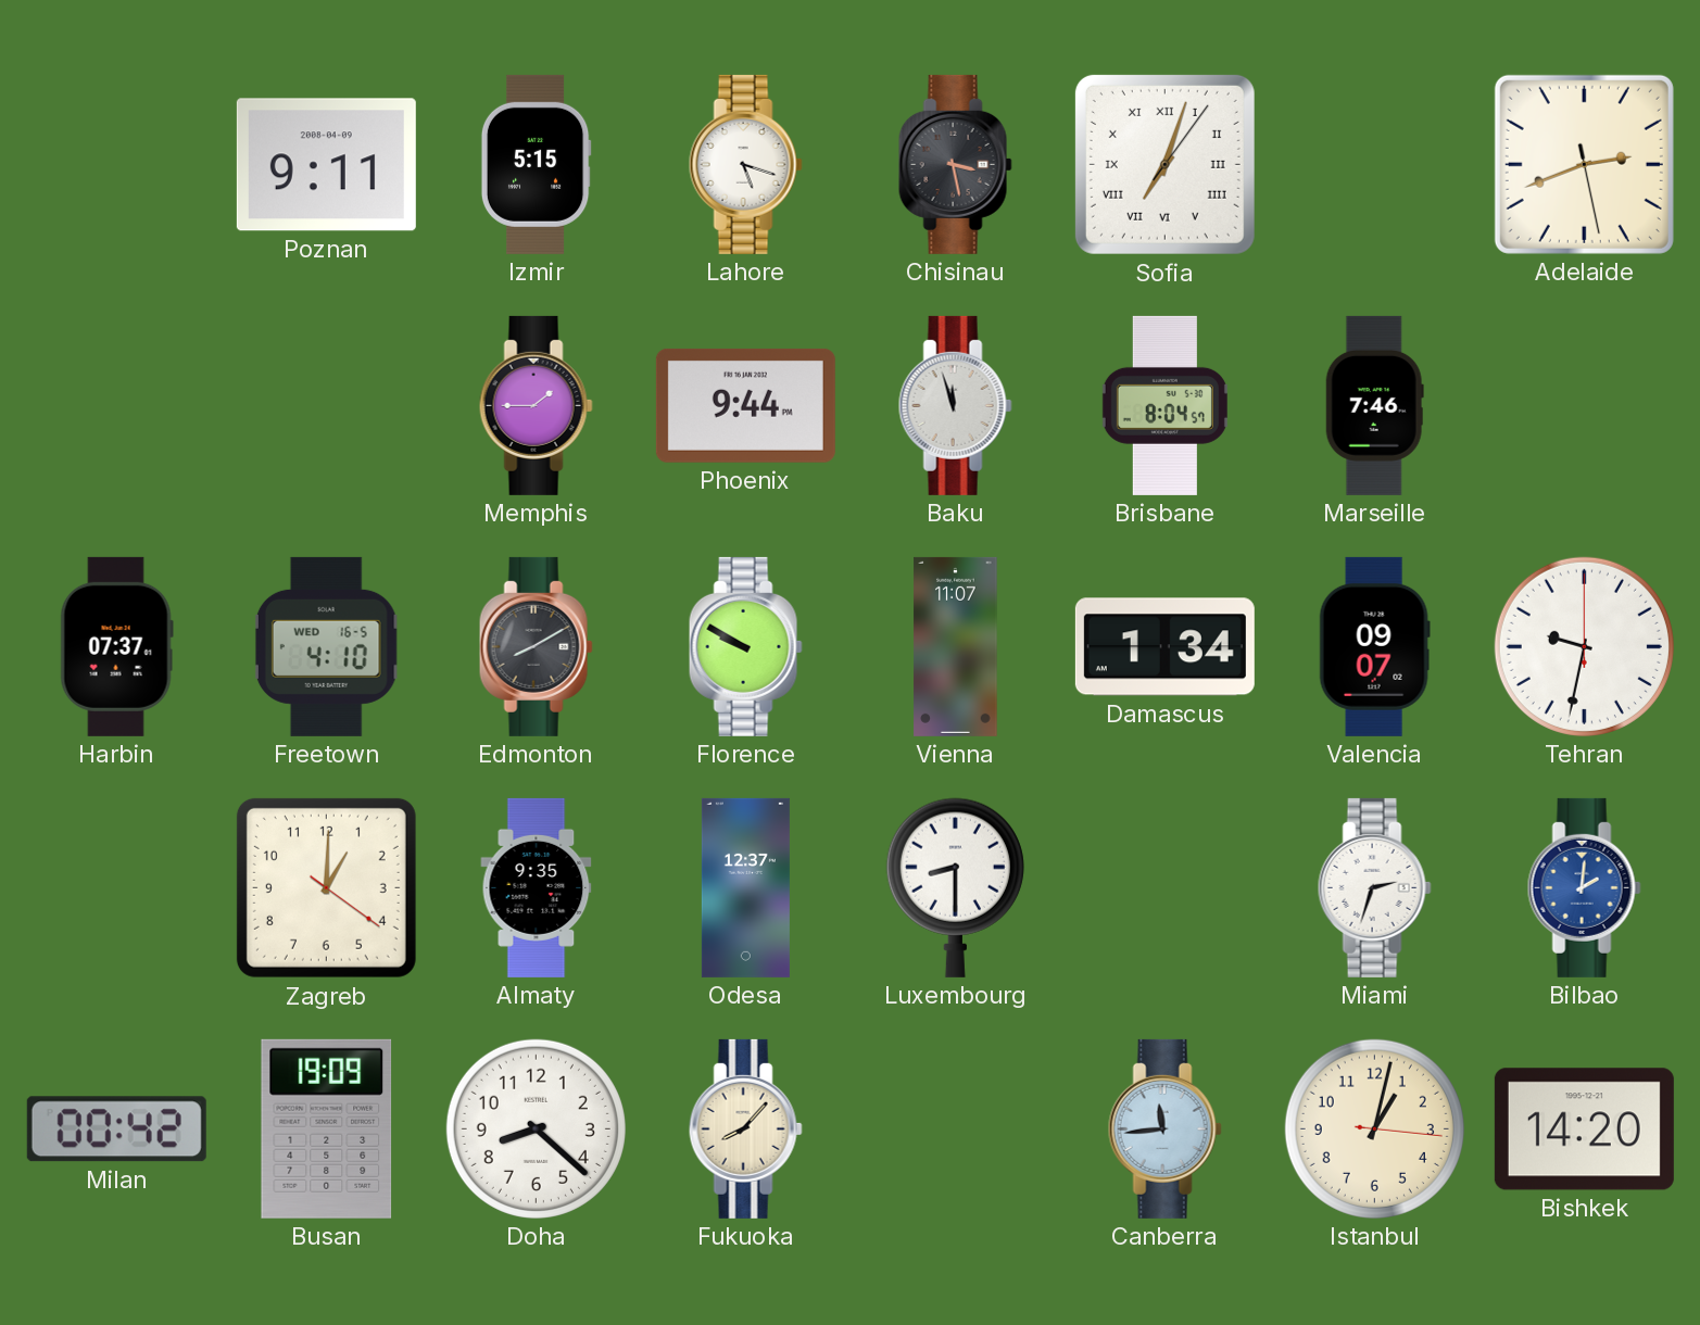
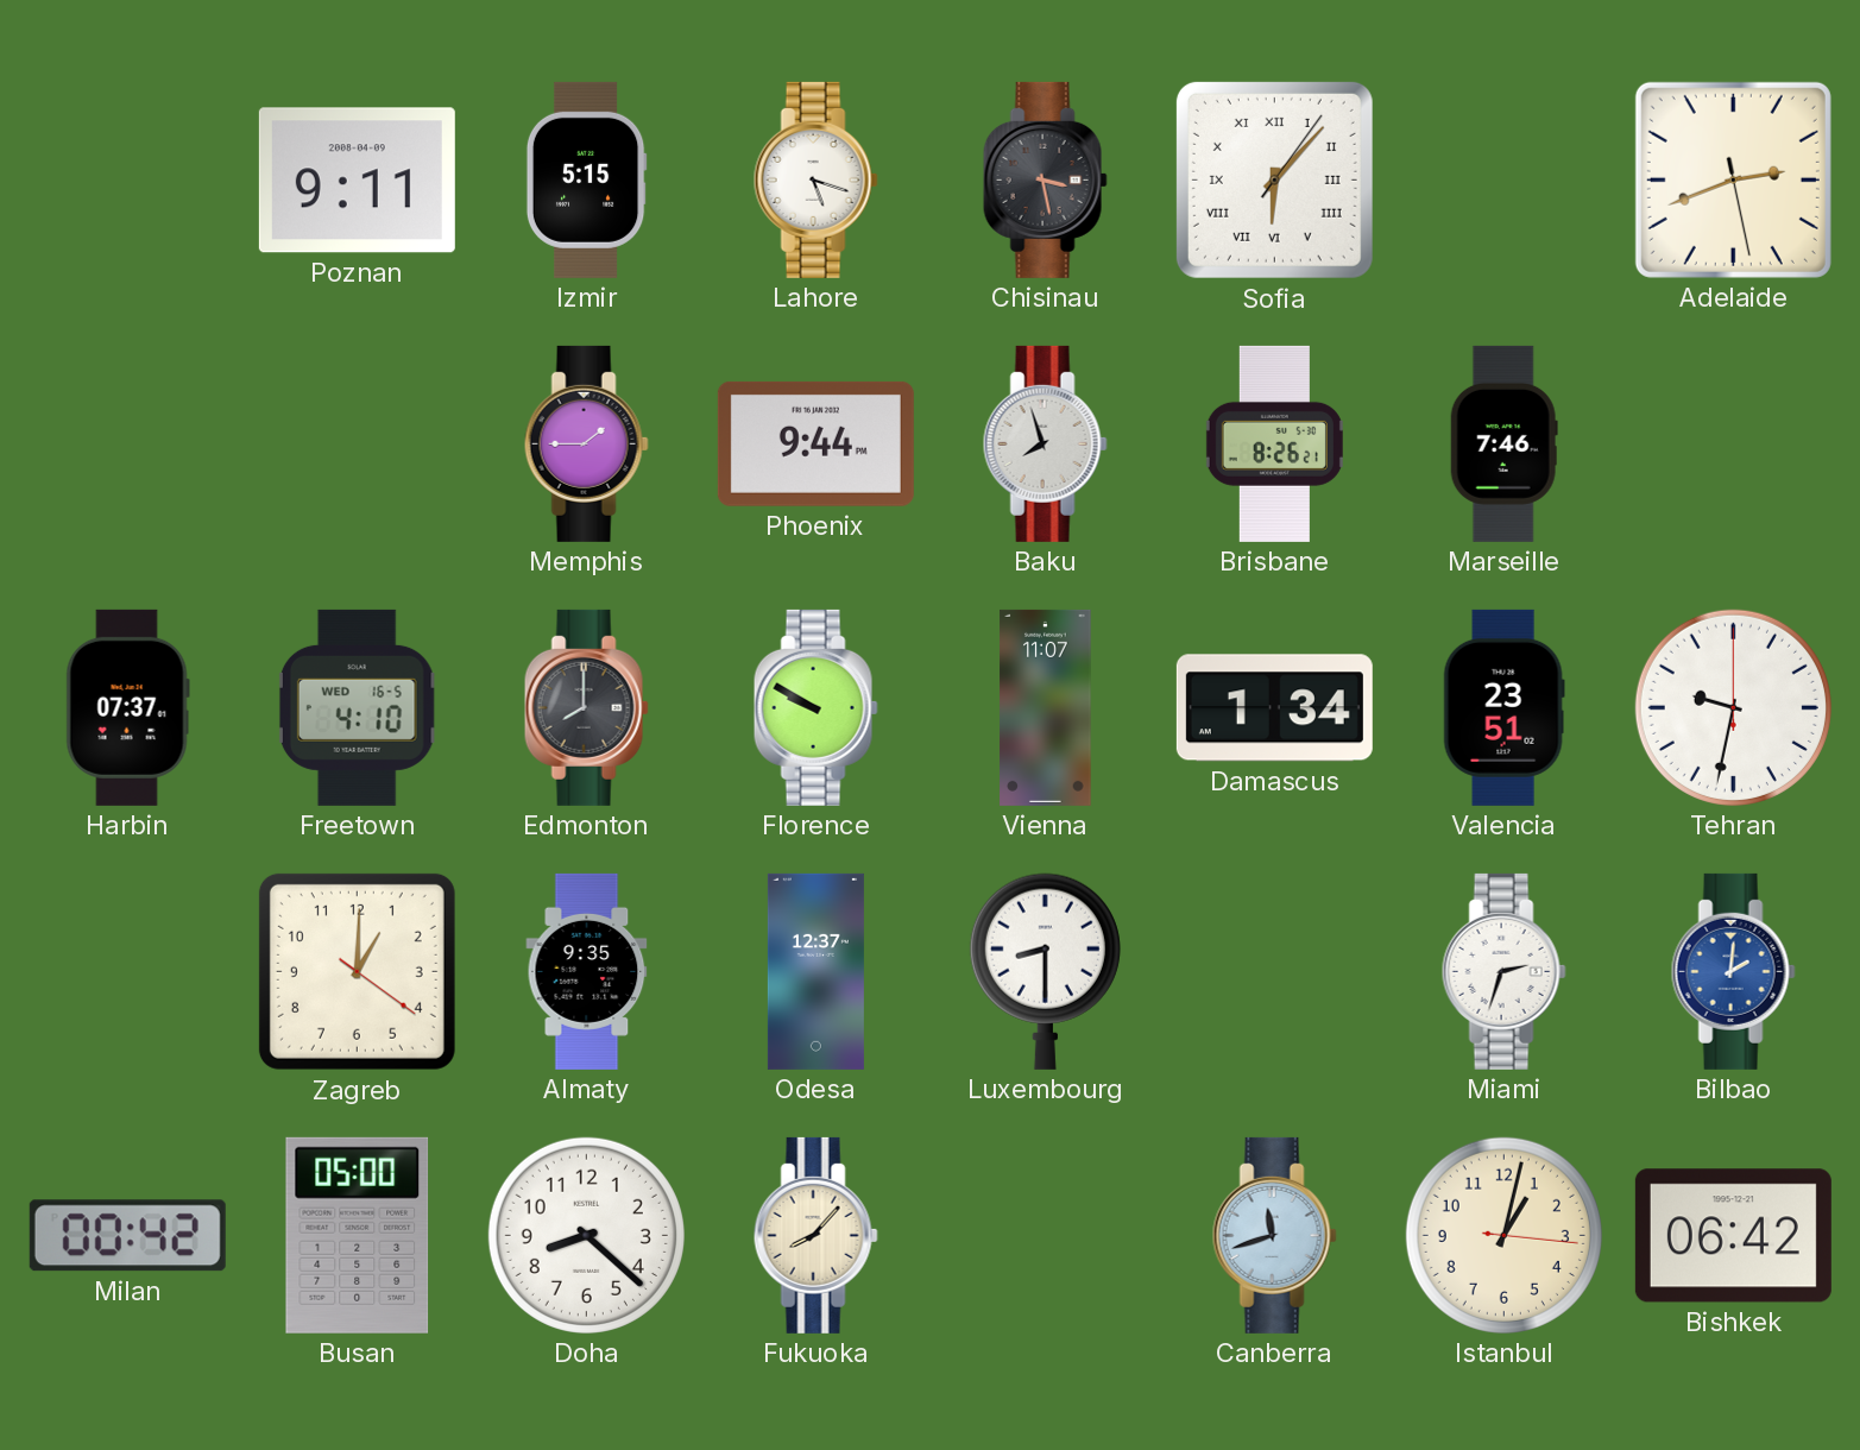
Sofia: 7:03 -> 6:07 (1274, 179)
Baku: 11:57 -> 7:57 (1045, 443)
Brisbane: 8:04 -> 8:26 (1274, 443)
Edmonton: 8:10 -> 8:00 (586, 707)
Valencia: 09:07 -> 23:51 (1503, 707)
Busan: 19:09 -> 05:00 (358, 1235)
Canberra: 11:44 -> 11:42 (1274, 1235)
Bishkek: 14:20 -> 06:42 (1733, 1236)
